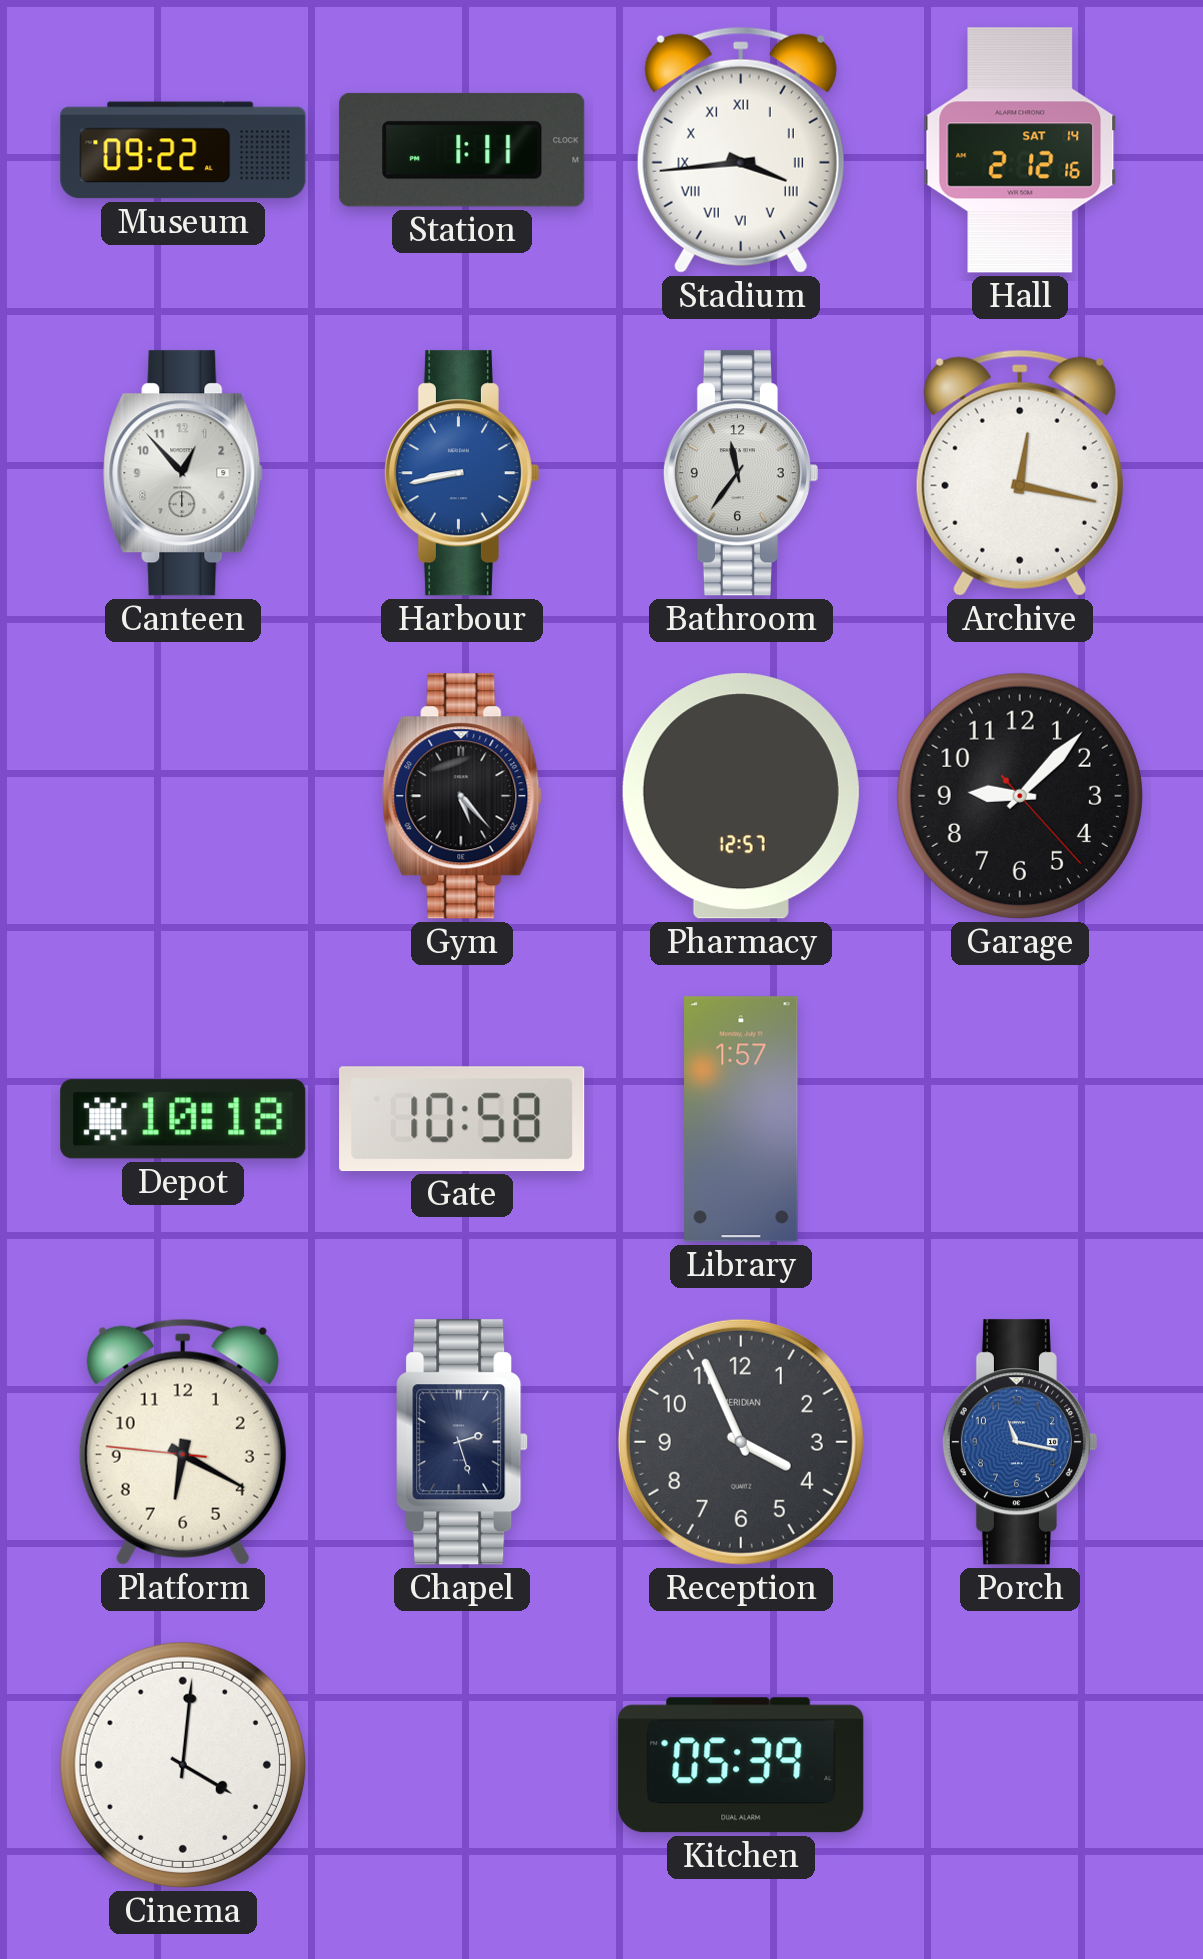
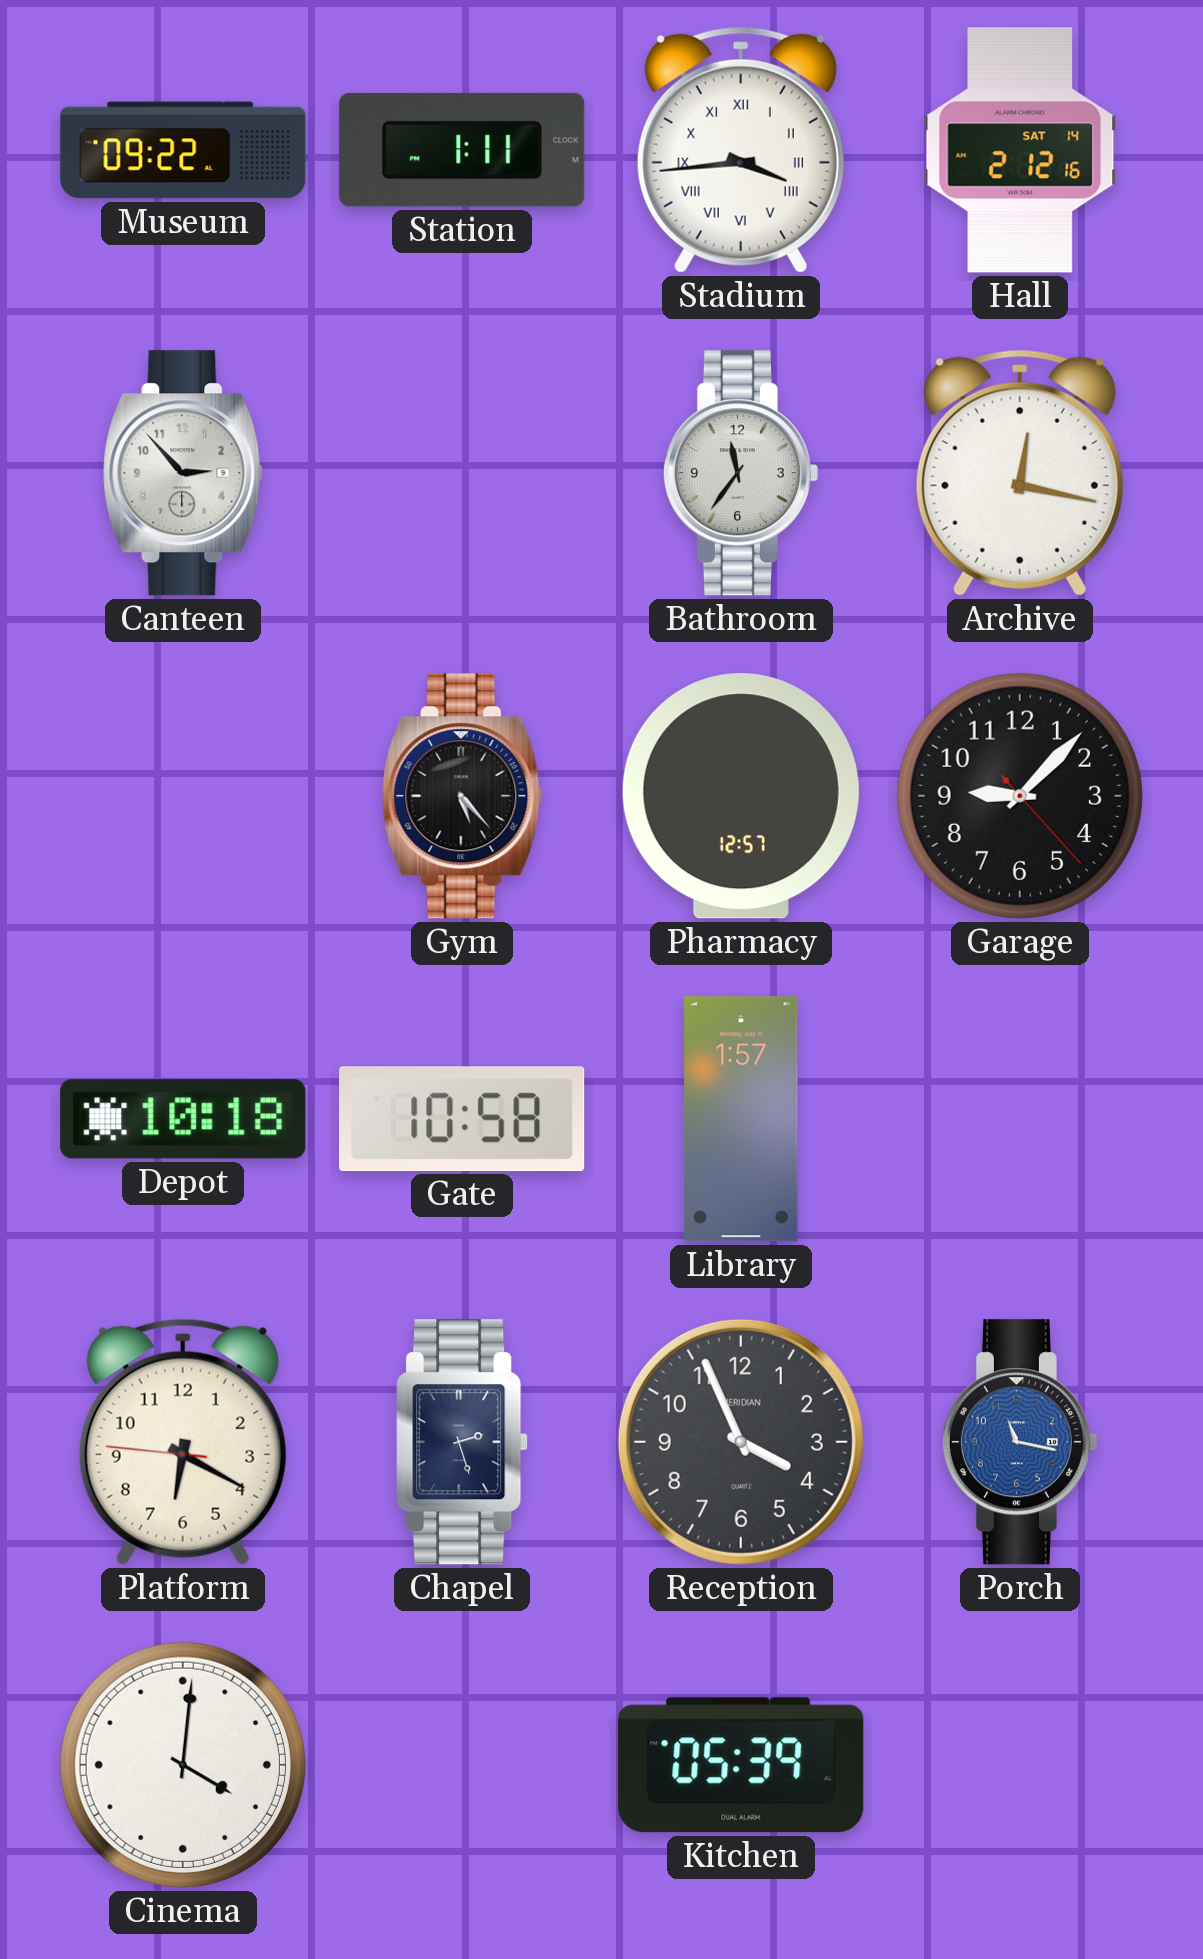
Canteen: 12:53 -> 2:53 (183, 473)
Harbour: 8:43 -> none (461, 473)
